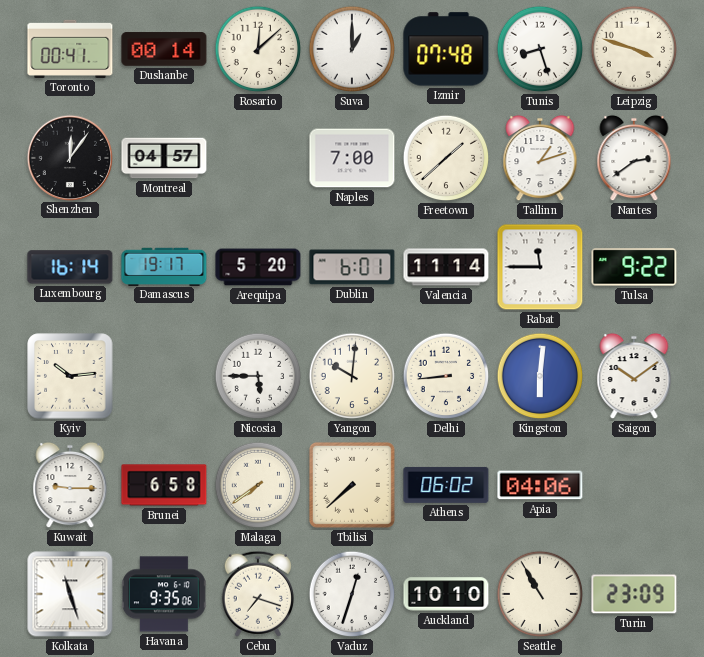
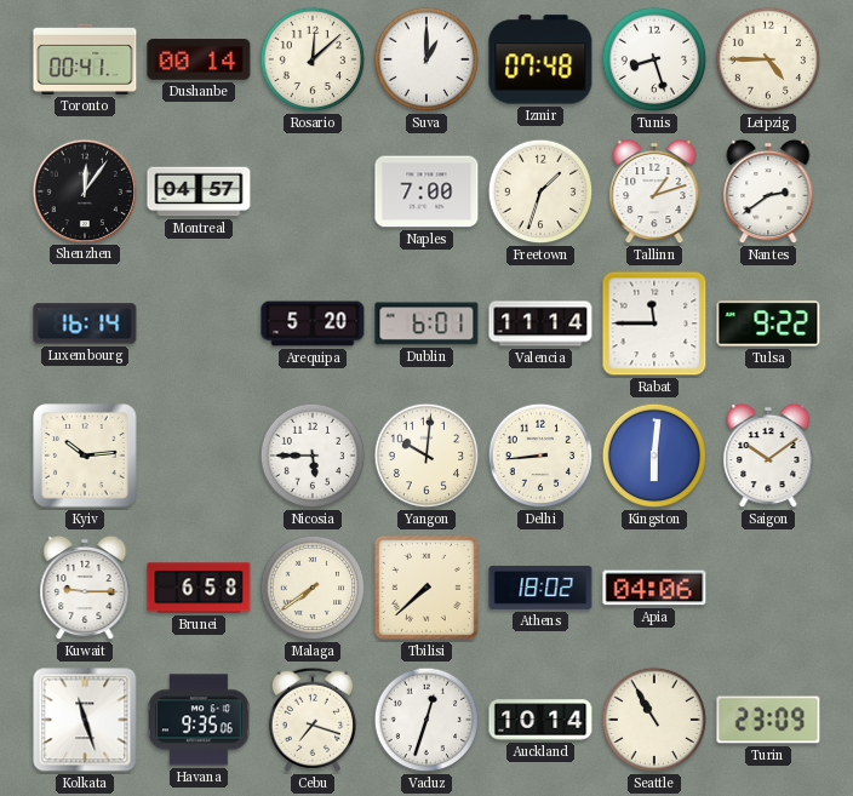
Leipzig: 3:48 -> 4:45 (768, 59)
Freetown: 1:38 -> 1:33 (540, 191)
Damascus: 19:17 -> none (164, 266)
Athens: 06:02 -> 18:02 (540, 588)
Auckland: 10:10 -> 10:14 (540, 720)
